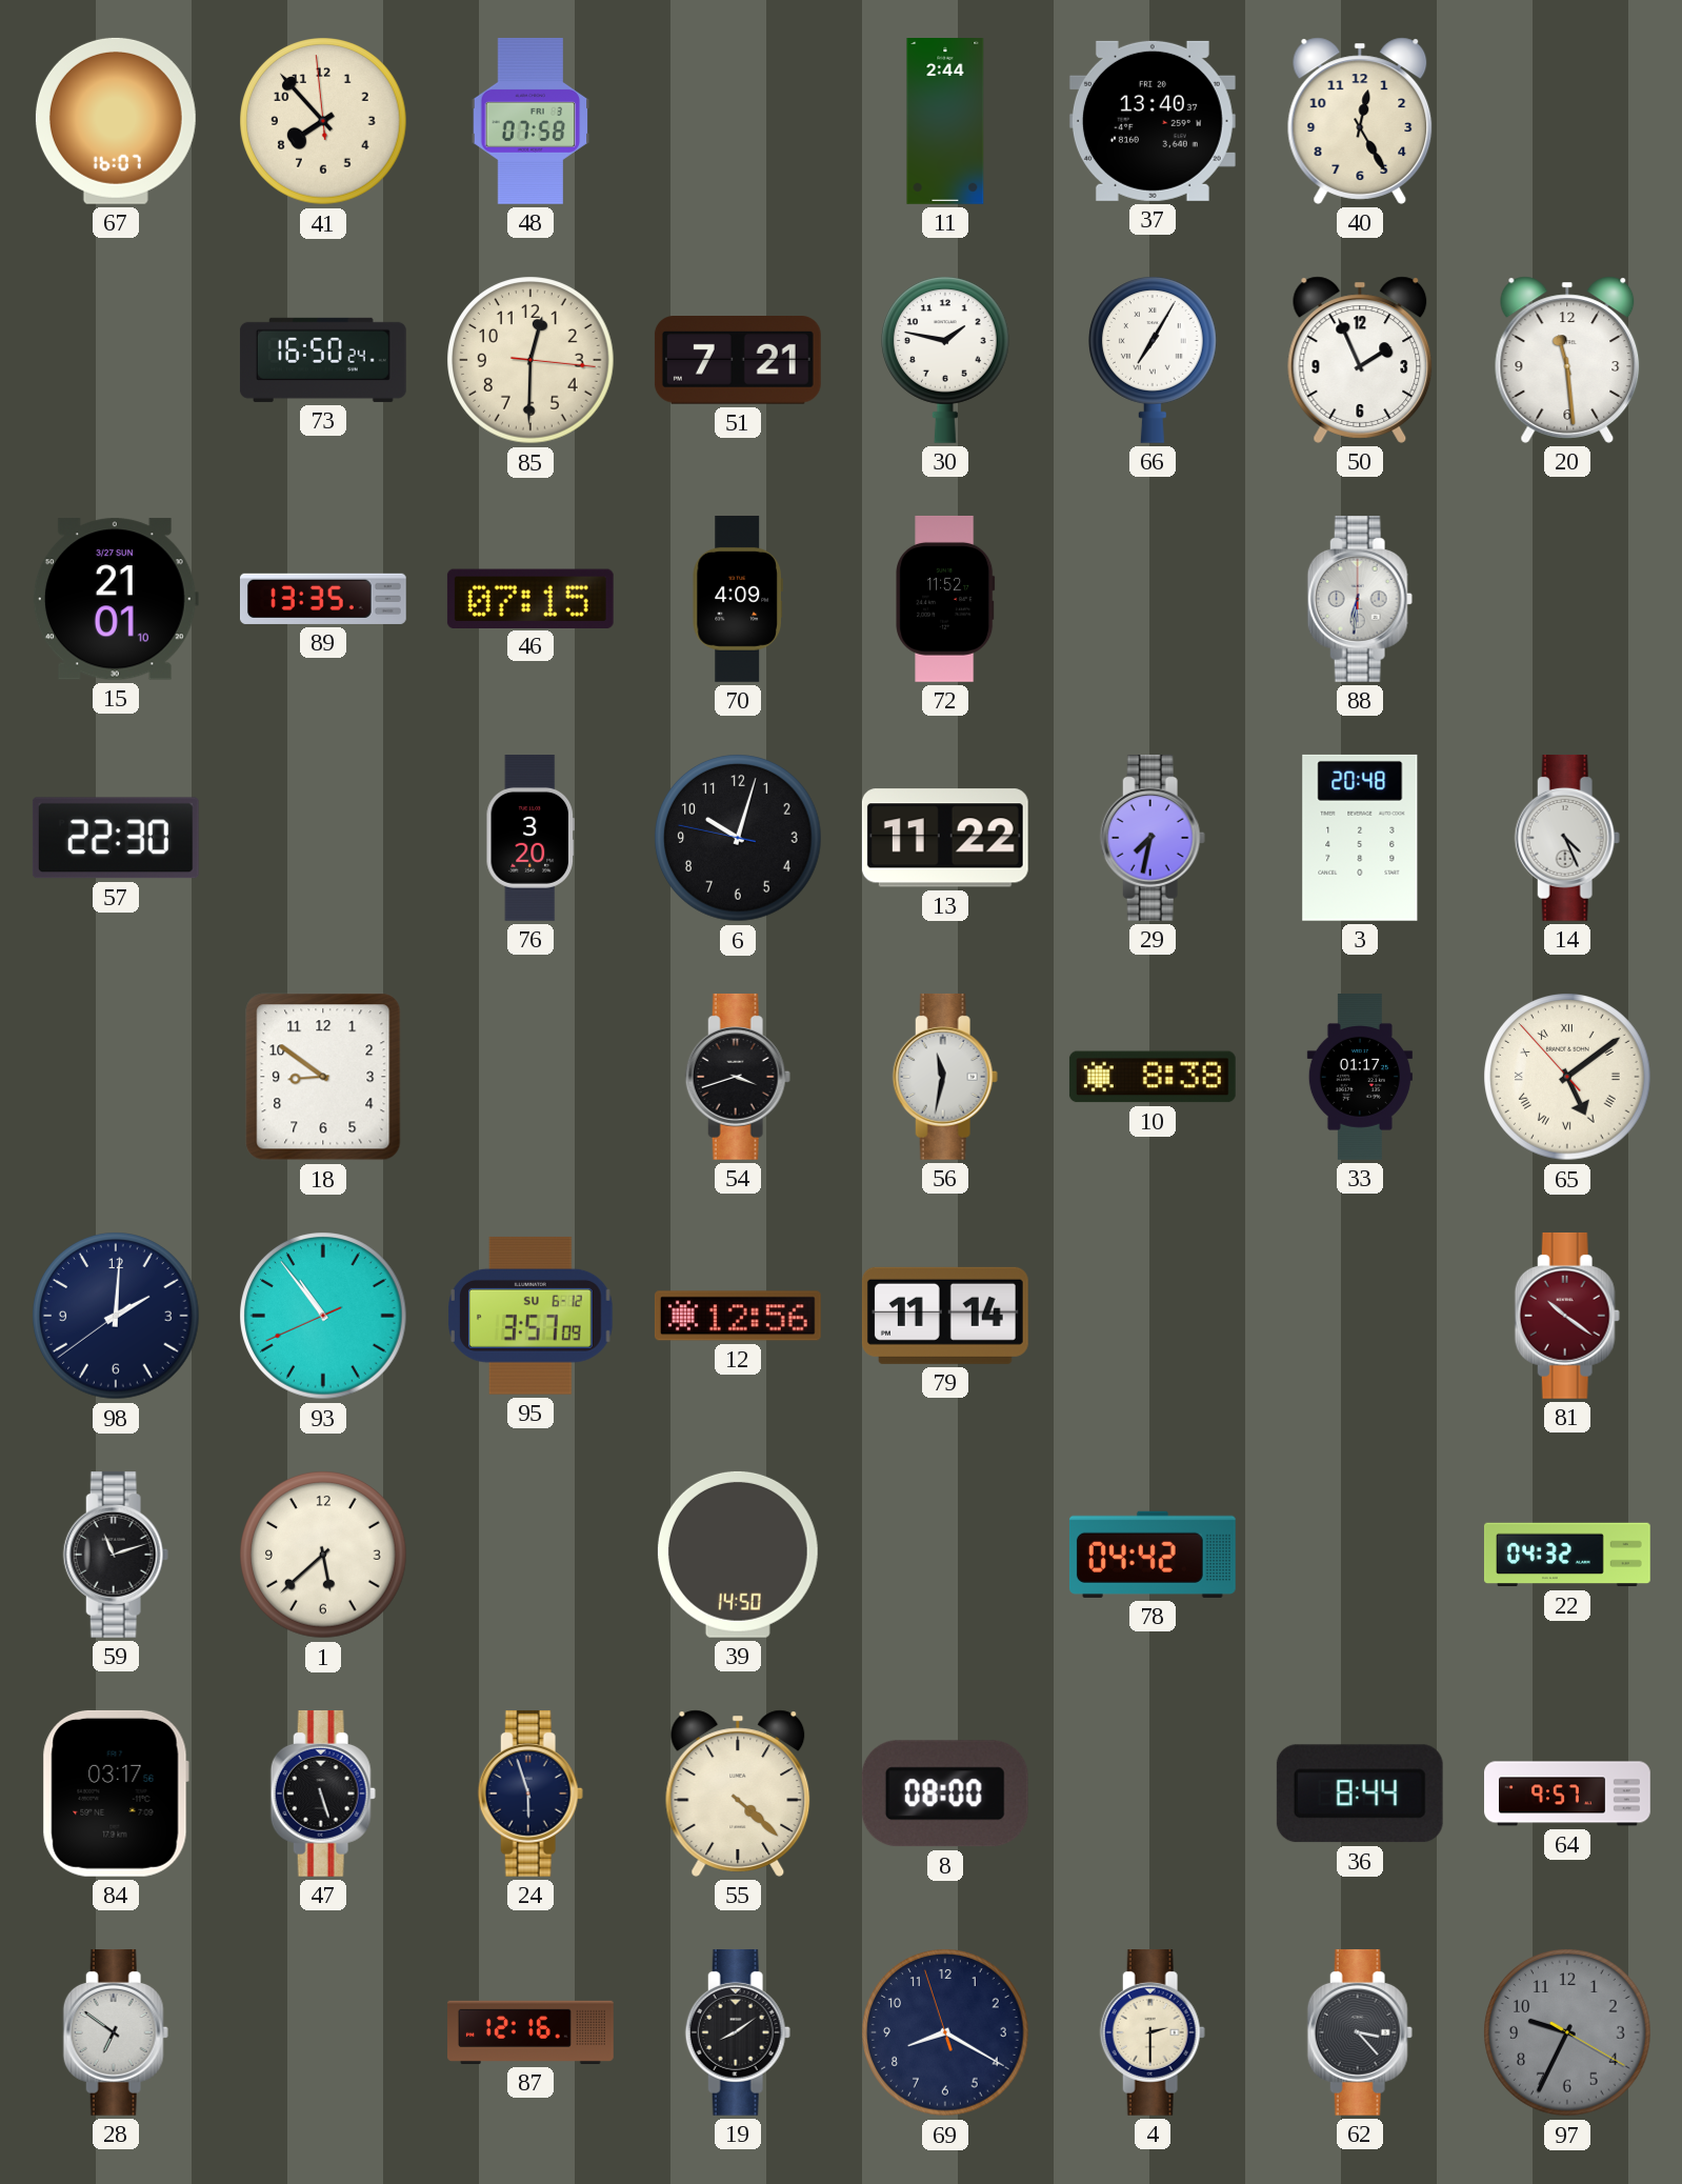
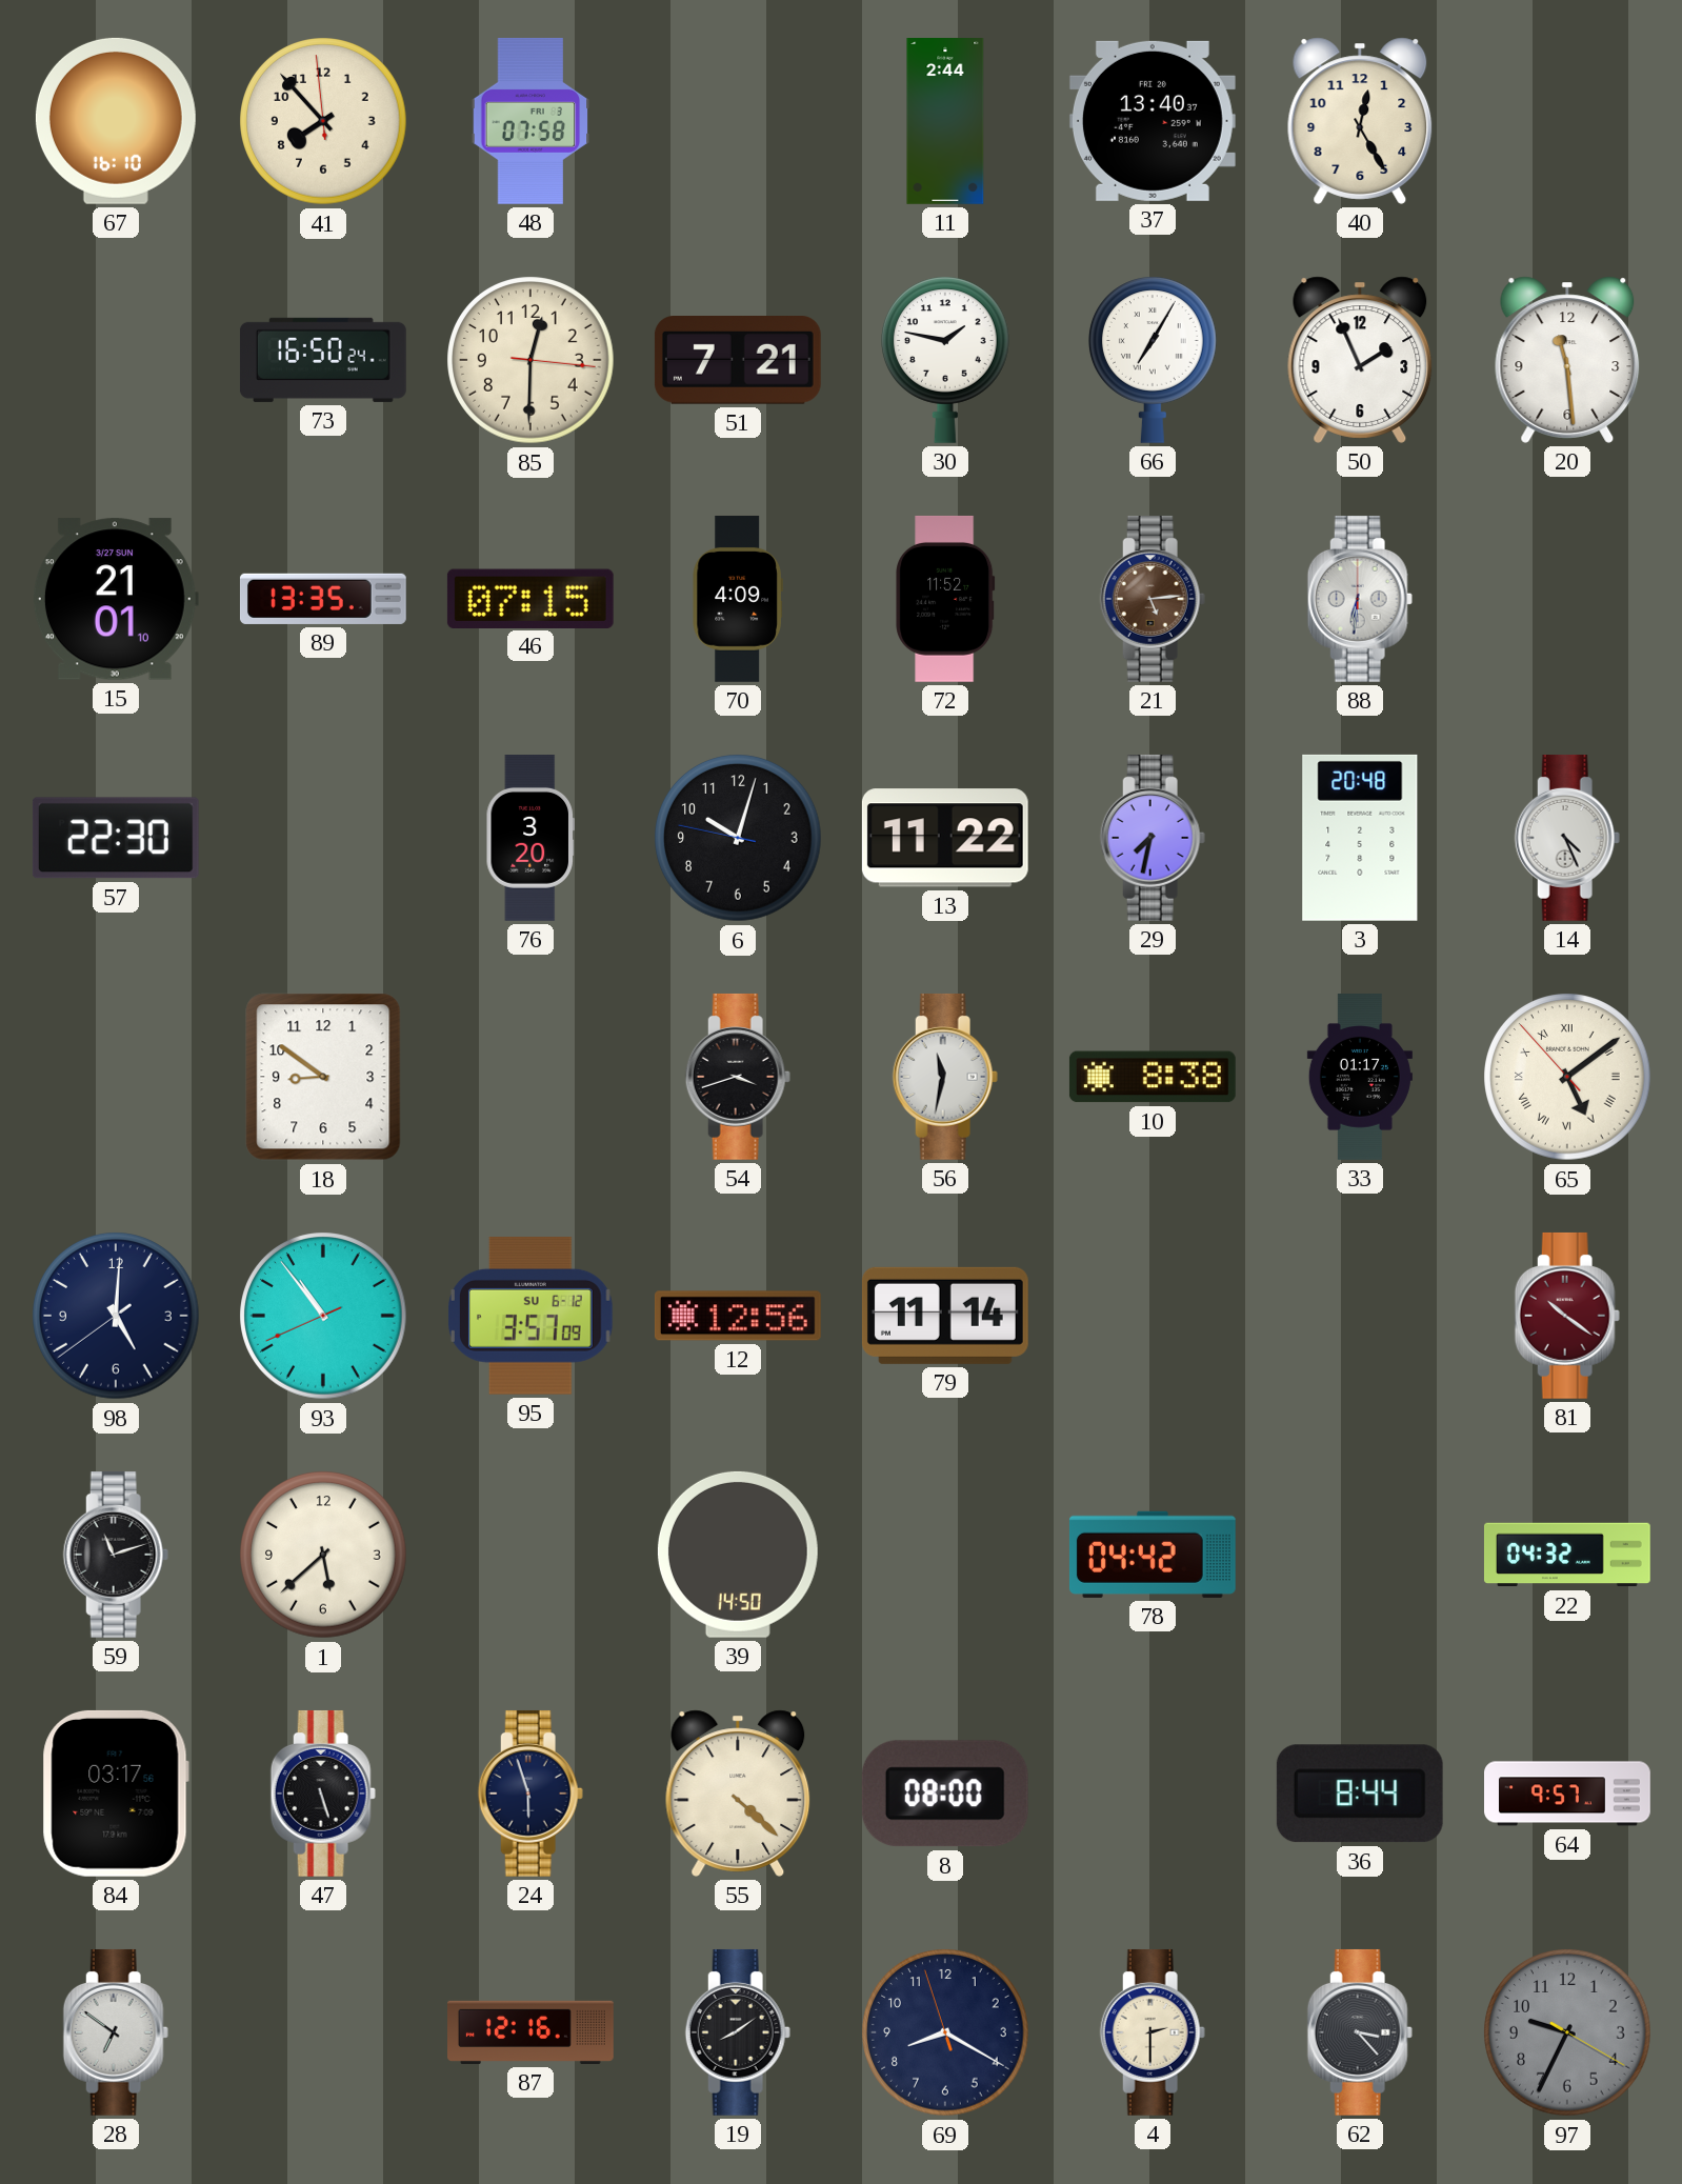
67: 16:07 -> 16:10 (116, 121)
21: none -> 5:14 (1153, 599)
98: 2:00 -> 5:00 (116, 1316)
